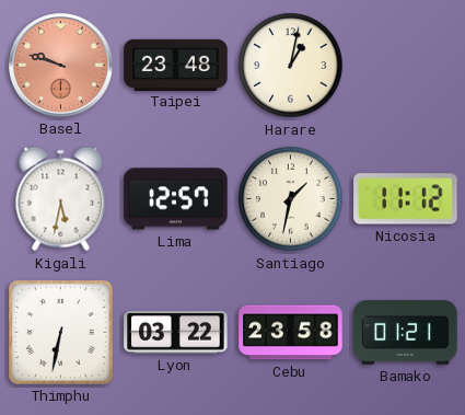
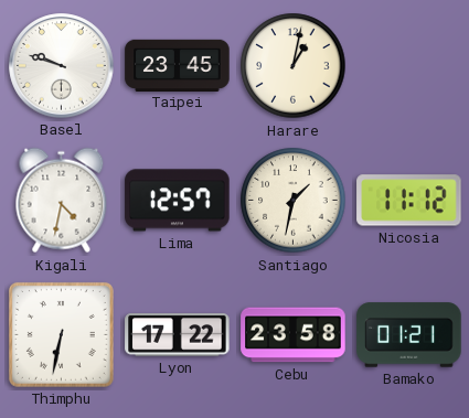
Basel dial: salmon -> white (62, 66)
Taipei: 23:48 -> 23:45 (178, 65)
Kigali: 5:32 -> 4:32 (62, 201)
Lyon: 03:22 -> 17:22 (178, 335)
